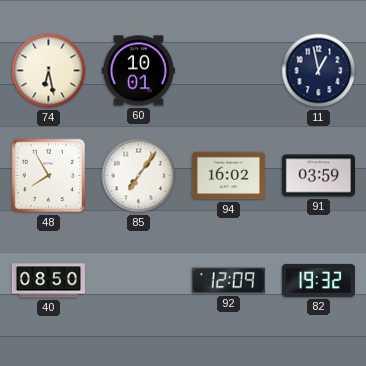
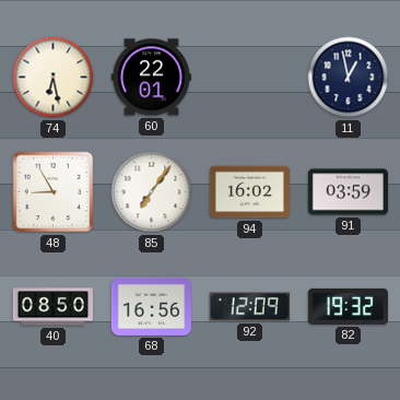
60: 10:01 -> 22:01 (151, 78)
48: 7:55 -> 8:55 (54, 192)
68: none -> 16:56 (151, 306)
